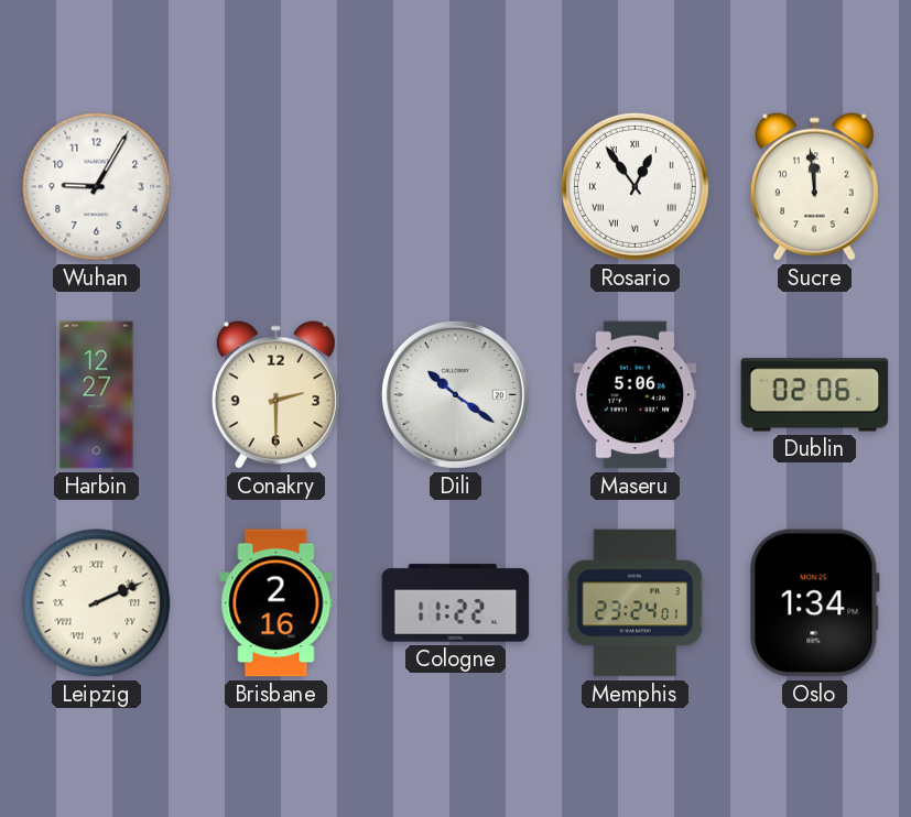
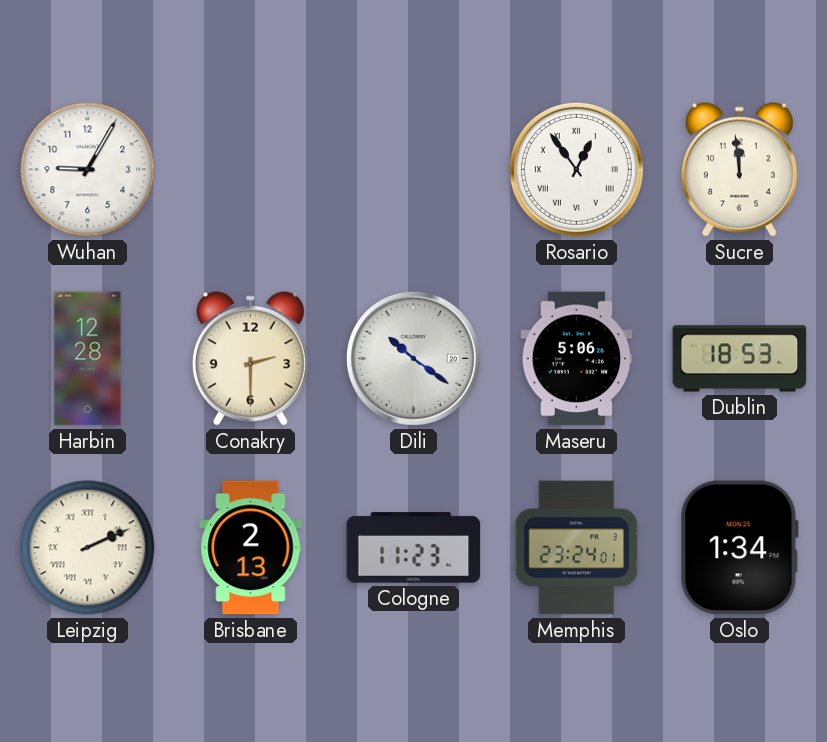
Harbin: 12:27 -> 12:28 (88, 359)
Dublin: 02:06 -> 18:53 (740, 359)
Brisbane: 2:16 -> 2:13 (251, 548)
Cologne: 11:22 -> 11:23 (414, 548)
